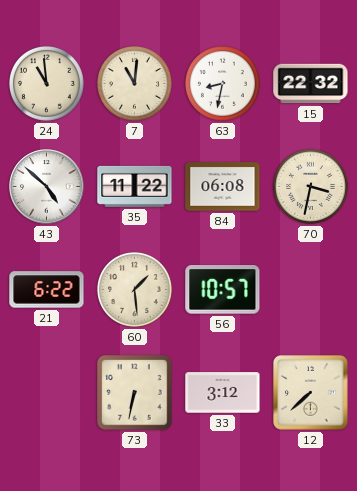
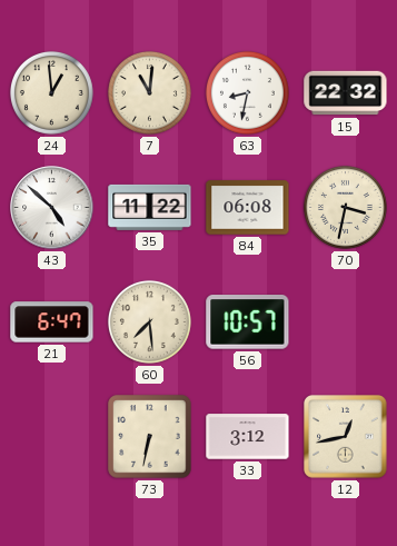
24: 10:59 -> 12:59 (51, 92)
21: 6:22 -> 6:47 (52, 322)
60: 1:29 -> 7:29 (149, 321)
12: 7:38 -> 12:43 (346, 437)
